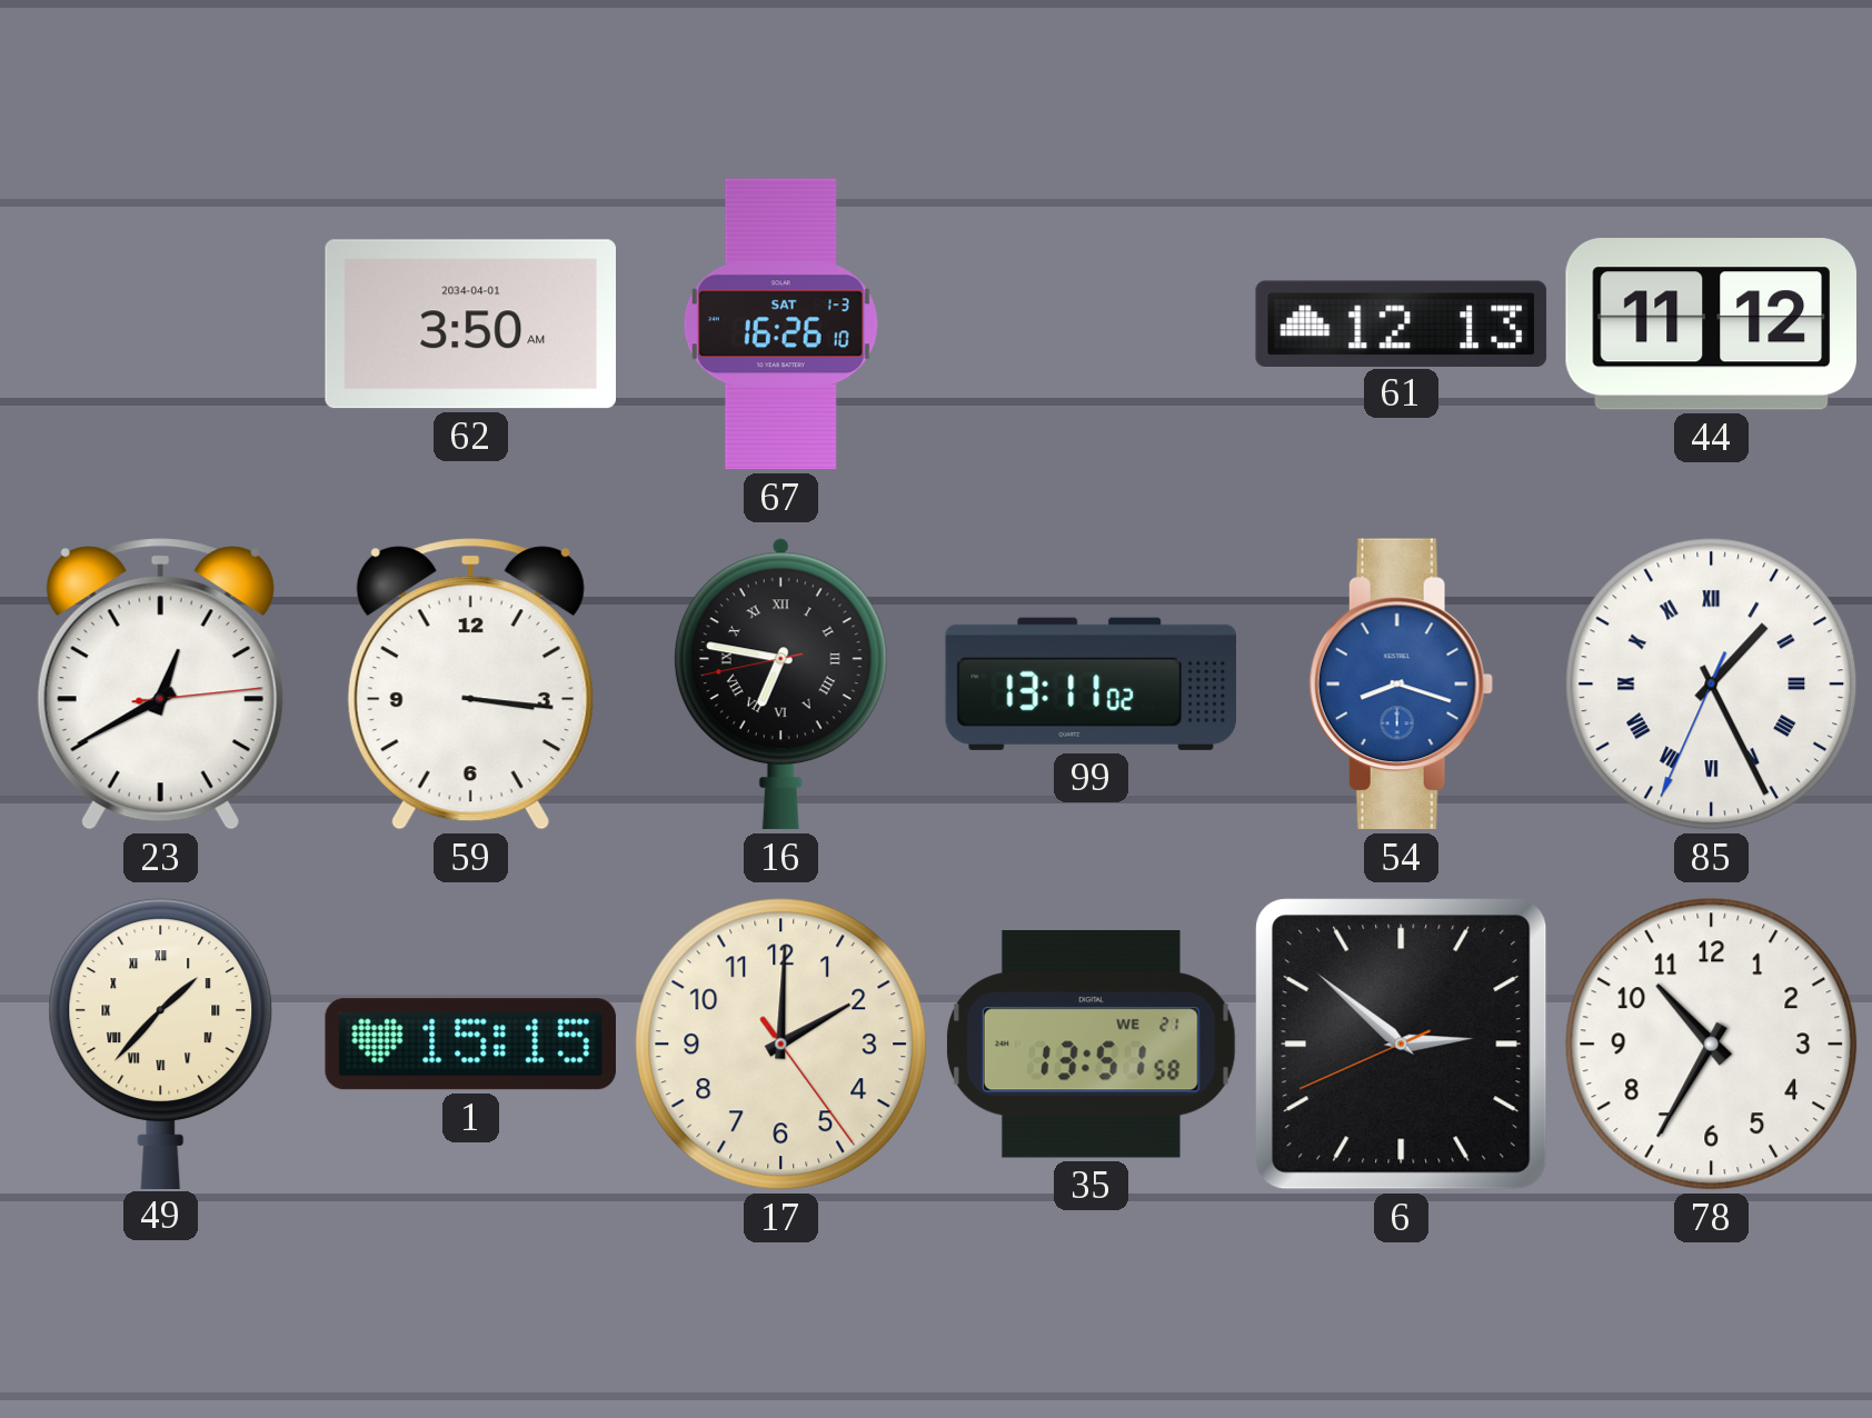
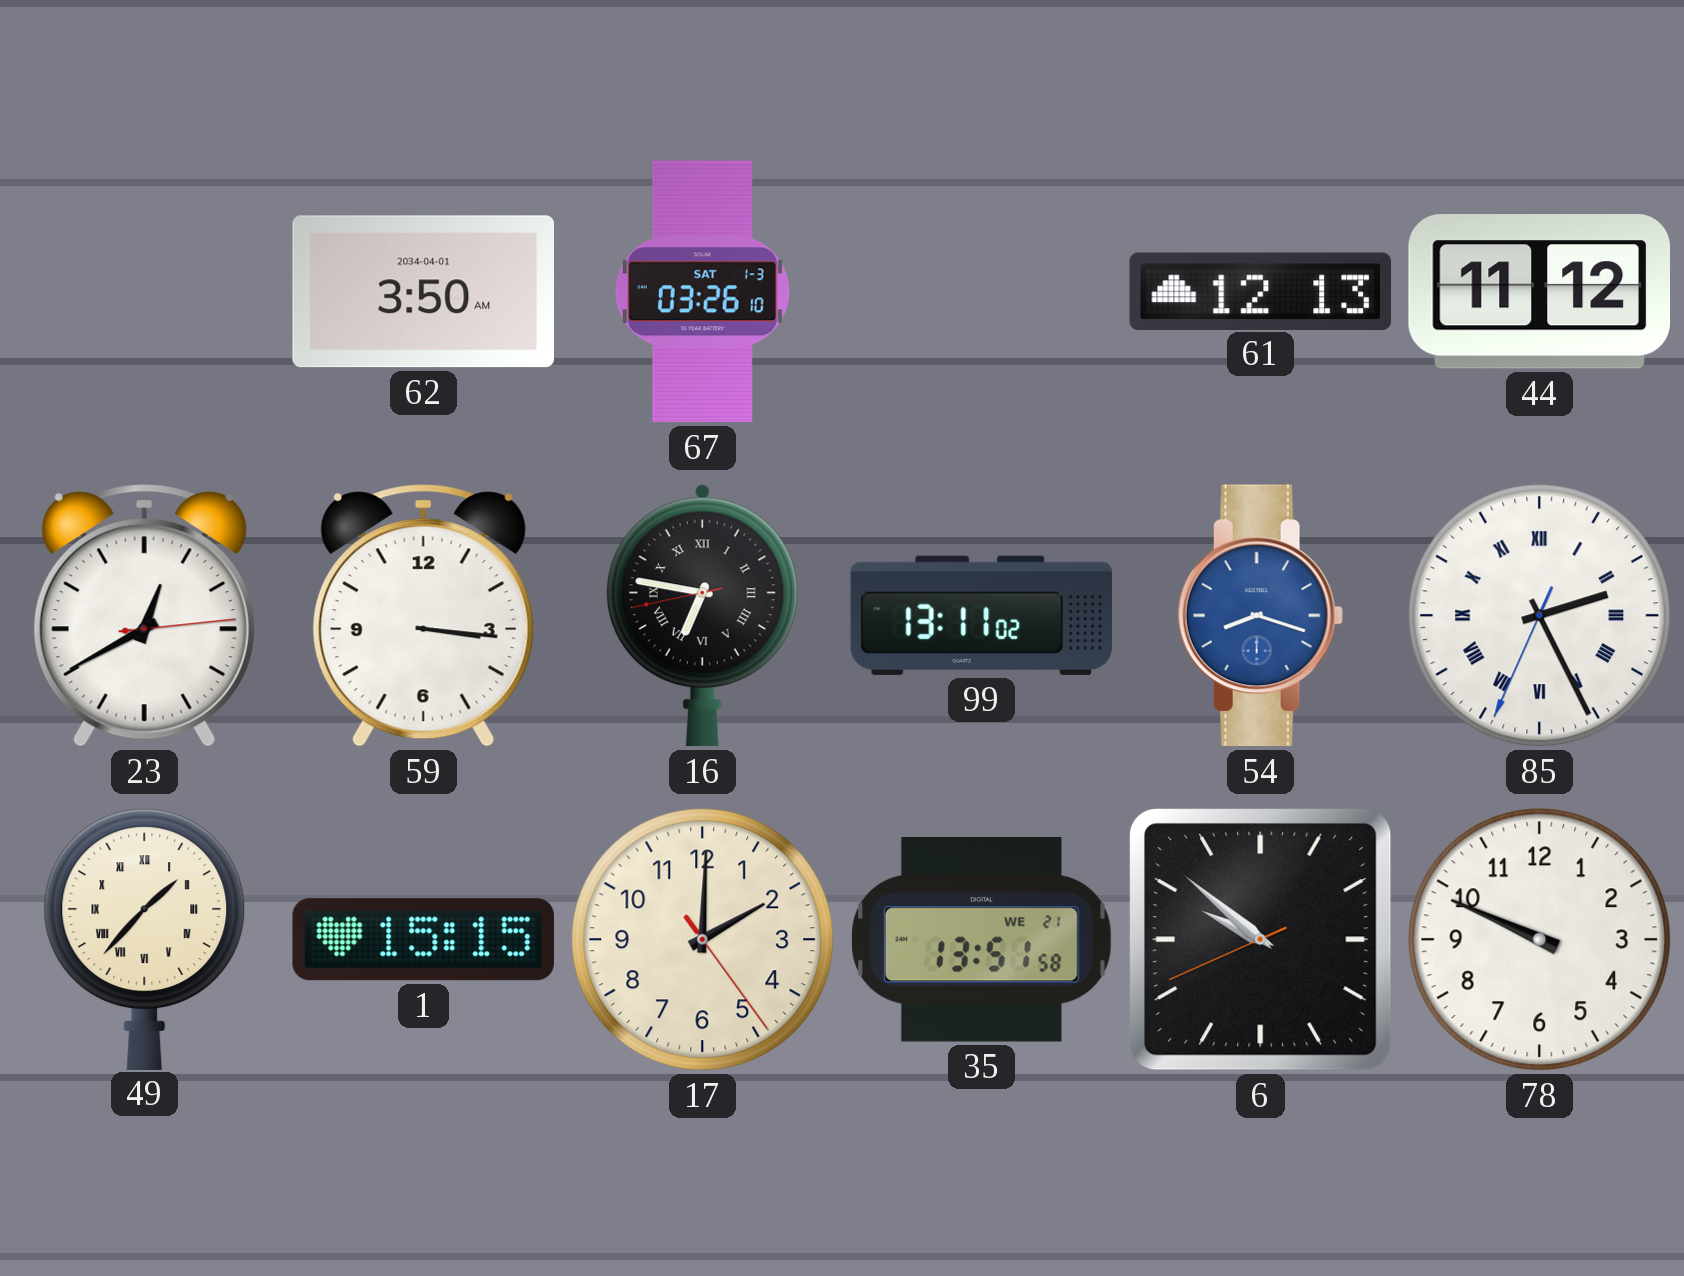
67: 16:26 -> 03:26 (702, 292)
85: 1:25 -> 2:25 (1540, 616)
6: 2:51 -> 9:51 (1261, 940)
78: 10:35 -> 9:49 (1540, 940)
